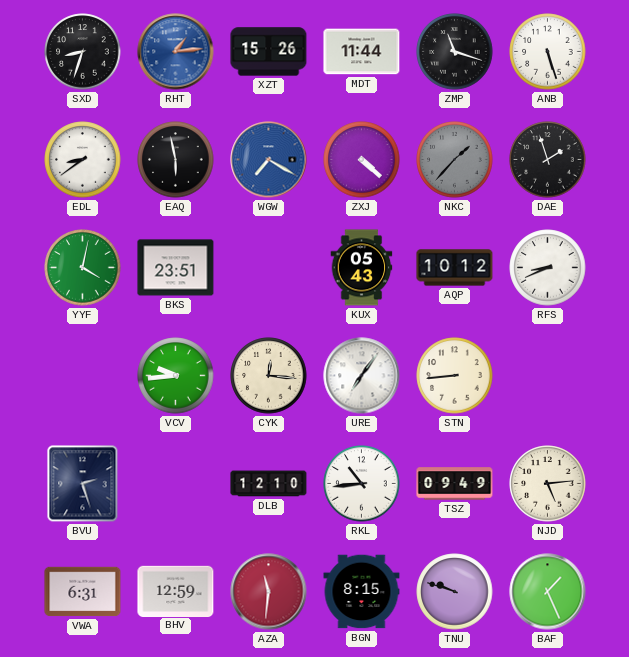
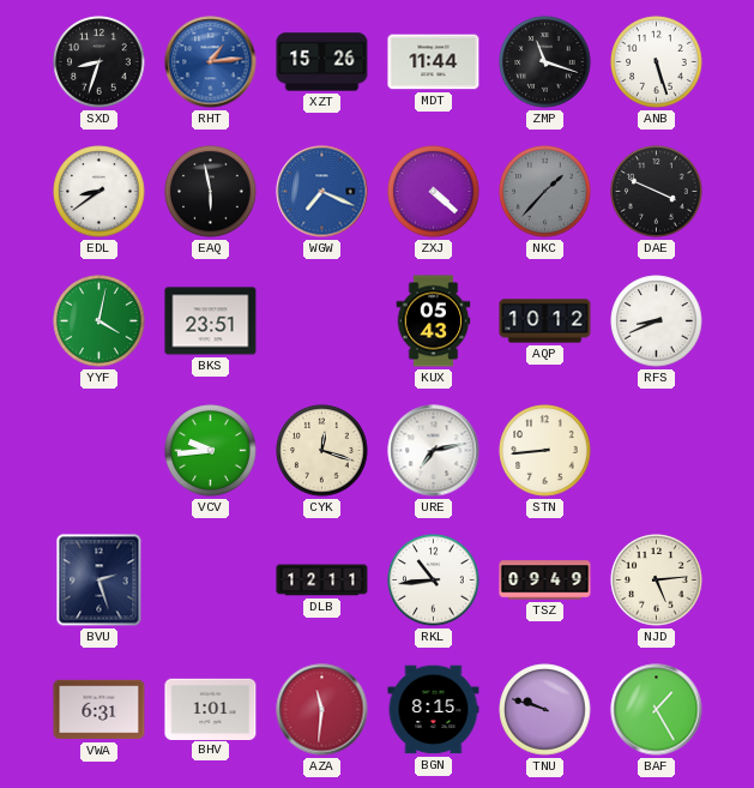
WGW: 7:20 -> 7:19 (322, 192)
DAE: 1:57 -> 3:49 (657, 192)
CYK: 12:16 -> 12:18 (322, 451)
URE: 7:06 -> 7:13 (434, 451)
DLB: 12:10 -> 12:11 (322, 581)
BHV: 12:59 -> 1:01 (211, 709)
BAF: 1:26 -> 1:25 (657, 710)
